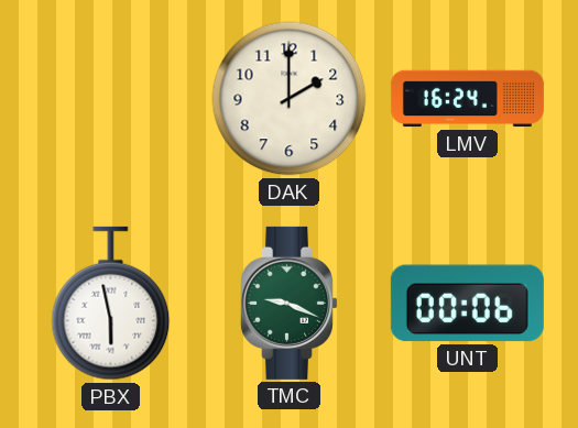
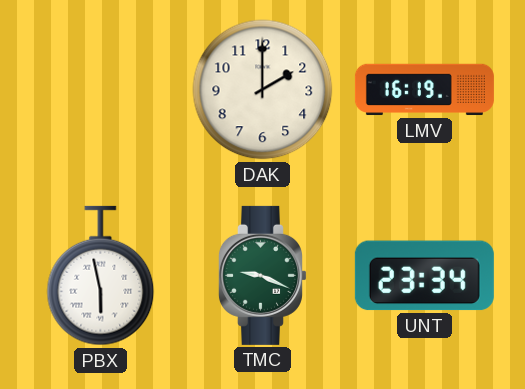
LMV: 16:24 -> 16:19 (424, 90)
UNT: 00:06 -> 23:34 (424, 276)
